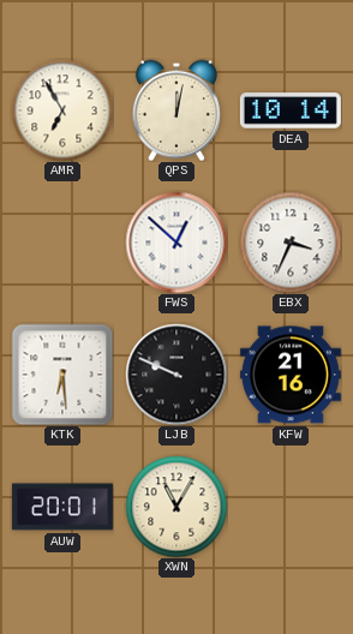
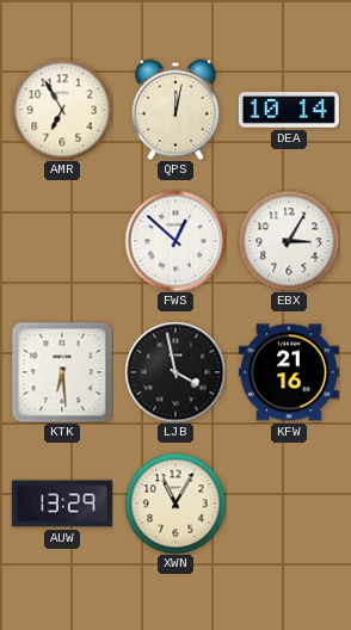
EBX: 3:34 -> 3:05 (289, 241)
LJB: 9:49 -> 3:58 (176, 372)
AUW: 20:01 -> 13:29 (62, 504)
